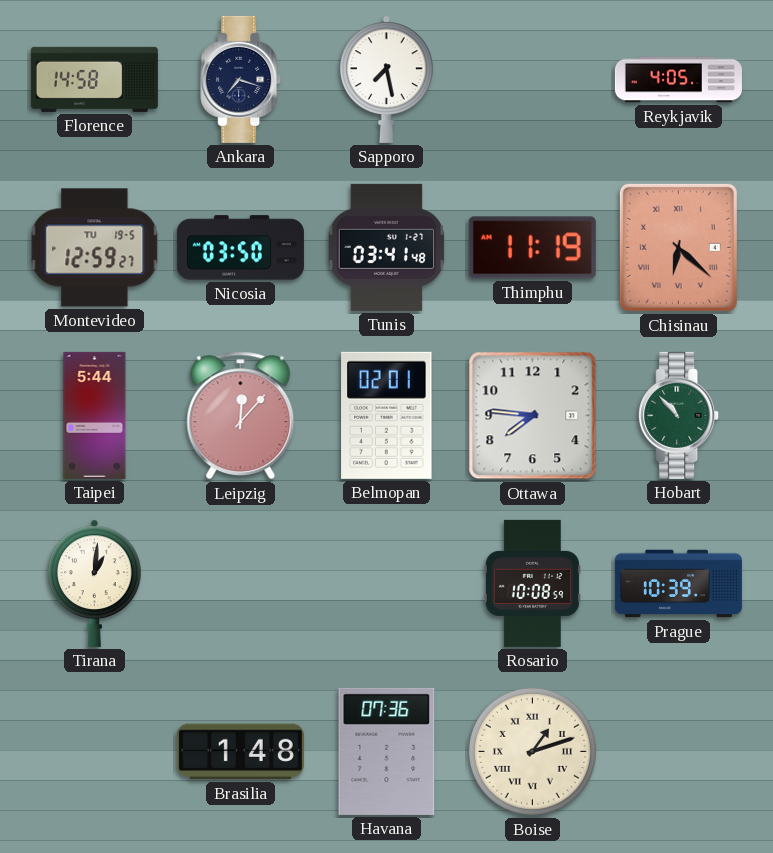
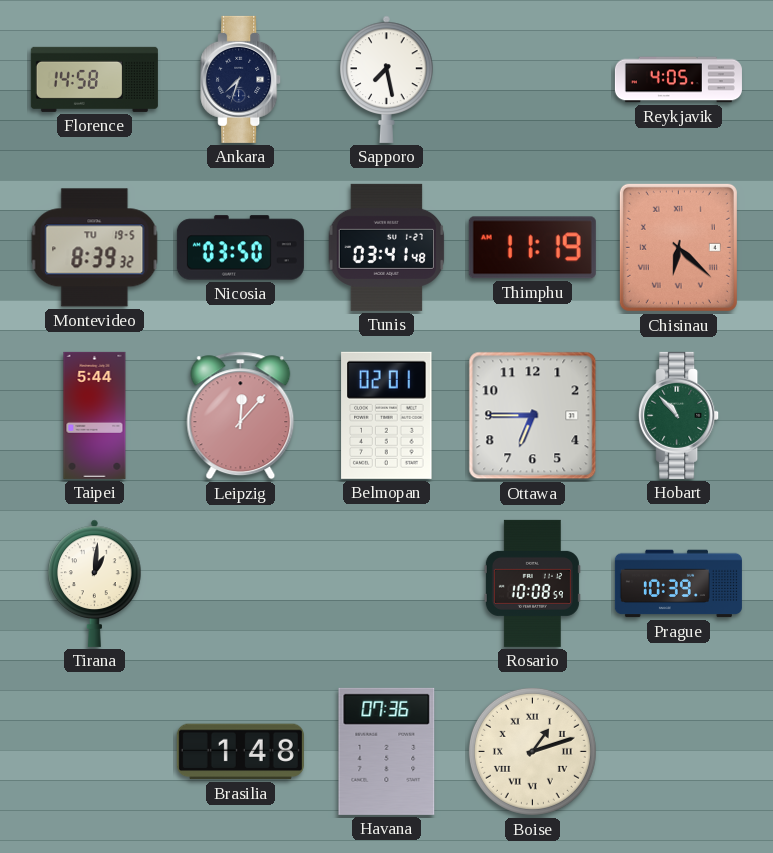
Ankara: 7:18 -> 7:33 (241, 79)
Montevideo: 12:59 -> 8:39 (95, 248)
Ottawa: 7:46 -> 6:45 (533, 416)
